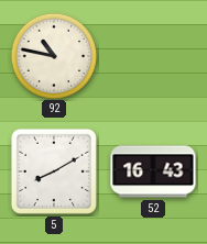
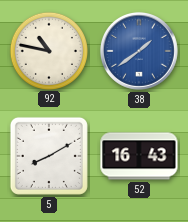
38: none -> 1:39 (139, 51)
